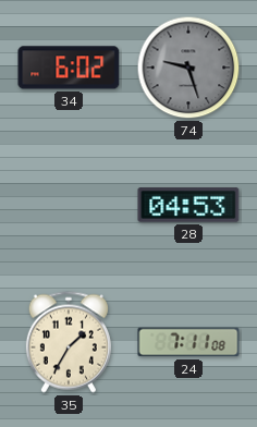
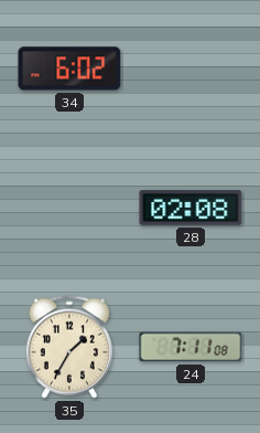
74: 9:27 -> none (188, 68)
28: 04:53 -> 02:08 (191, 208)
